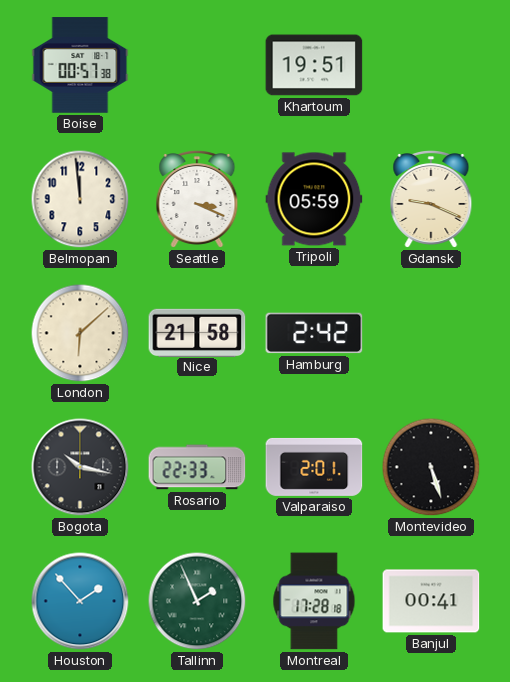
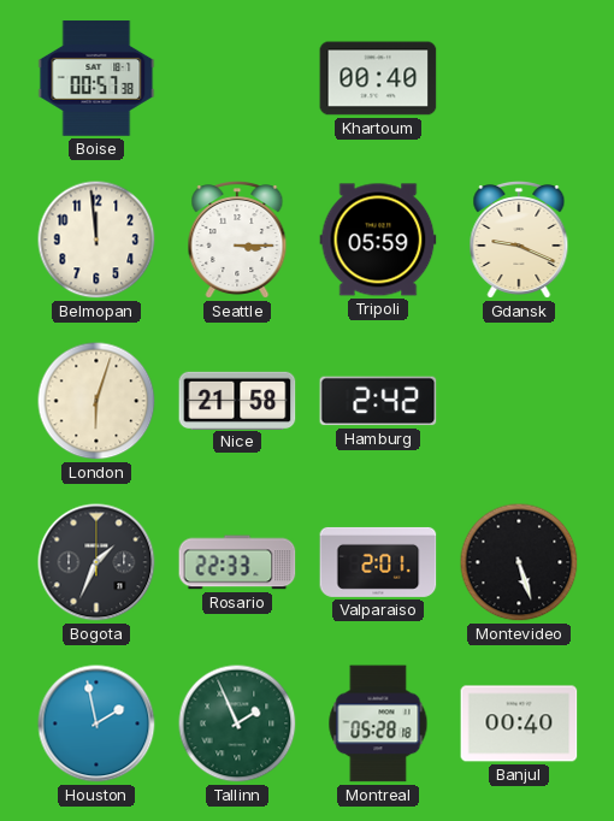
Khartoum: 19:51 -> 00:40 (378, 78)
Seattle: 3:19 -> 3:15 (237, 241)
London: 6:08 -> 6:03 (96, 401)
Bogota: 10:17 -> 1:34 (96, 562)
Houston: 1:53 -> 1:58 (96, 723)
Montreal: 17:28 -> 05:28 (378, 723)
Banjul: 00:41 -> 00:40 (519, 723)
